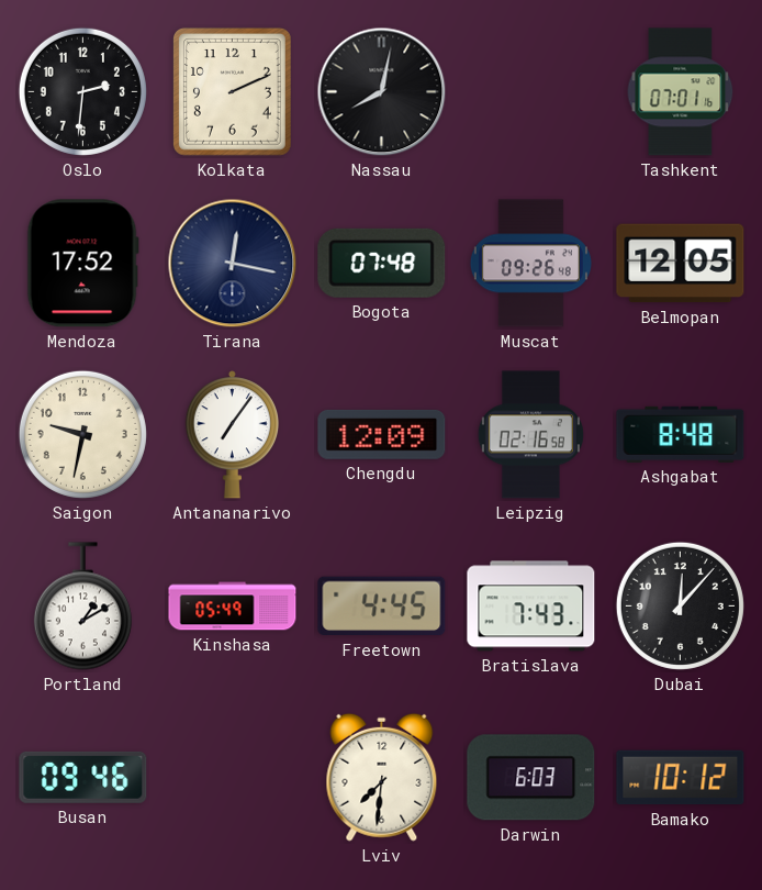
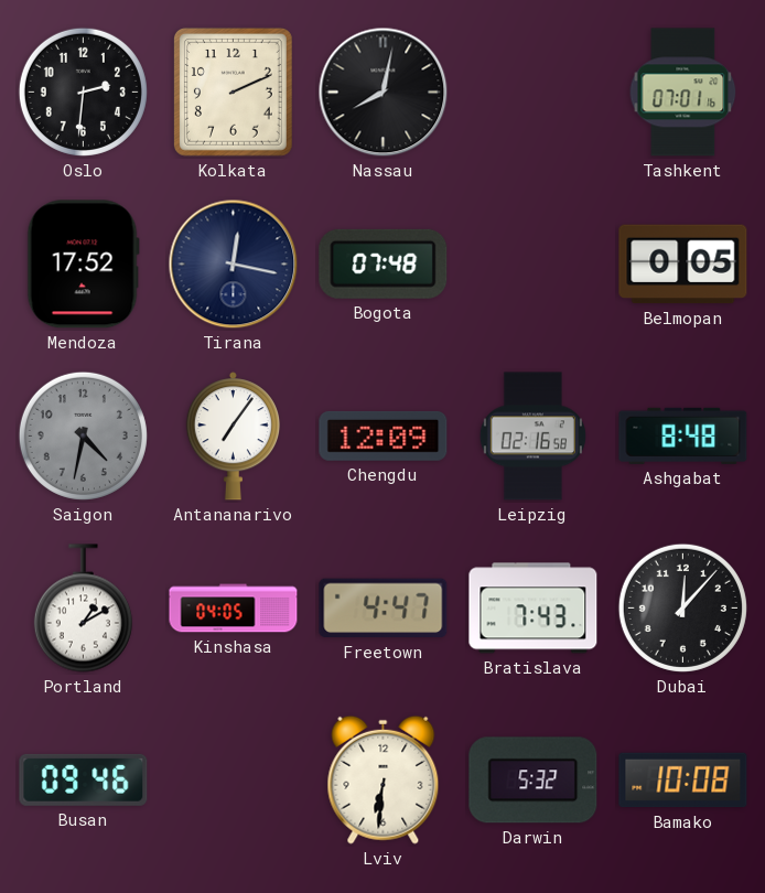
Muscat: 09:26 -> none (530, 264)
Belmopan: 12:05 -> 0:05 (683, 265)
Saigon: 9:32 -> 4:32 (83, 435)
Saigon dial: cream -> grey (83, 435)
Kinshasa: 05:49 -> 04:05 (234, 609)
Freetown: 4:45 -> 4:47 (384, 609)
Lviv: 7:31 -> 6:31 (384, 779)
Darwin: 6:03 -> 5:32 (534, 781)
Bamako: 10:12 -> 10:08 (683, 781)
